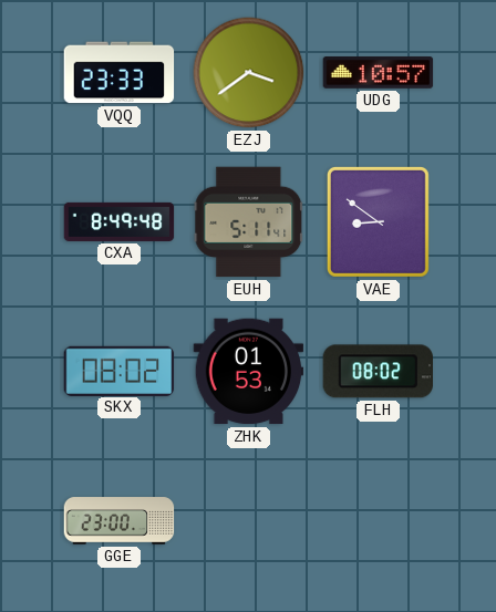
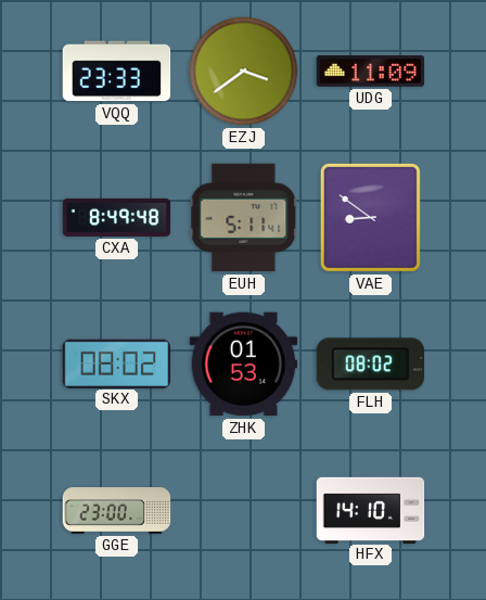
UDG: 10:57 -> 11:09 (371, 72)
HFX: none -> 14:10 (371, 510)
